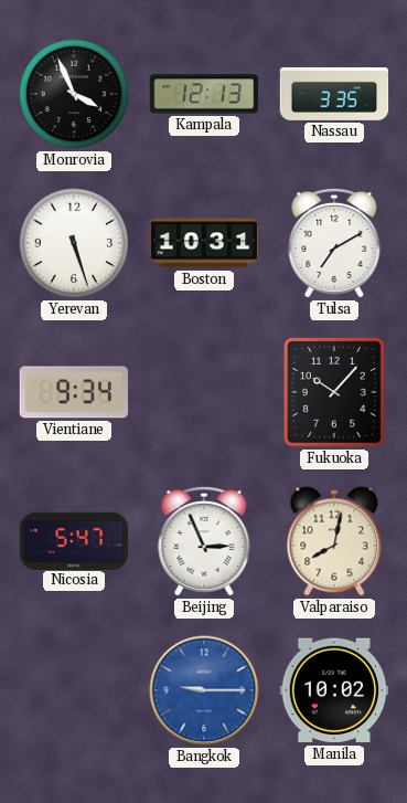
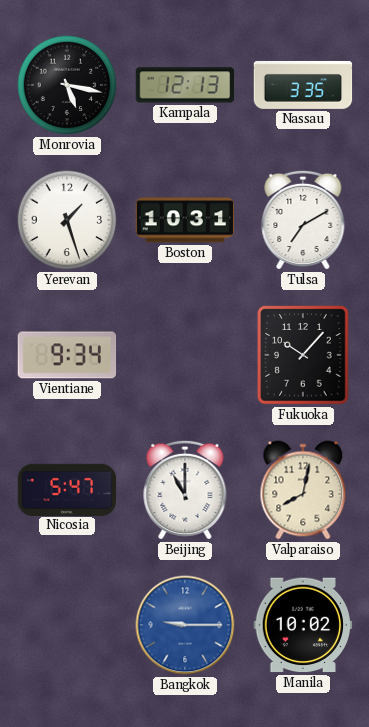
Monrovia: 3:56 -> 5:17 (67, 85)
Yerevan: 5:27 -> 1:27 (67, 220)
Beijing: 2:56 -> 11:00 (185, 490)
